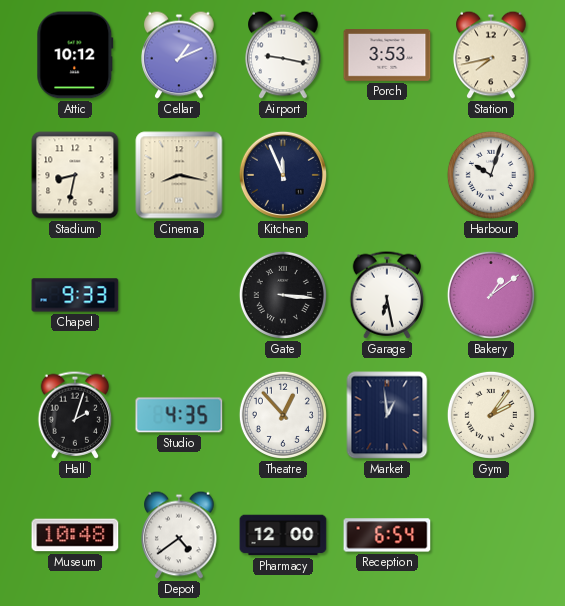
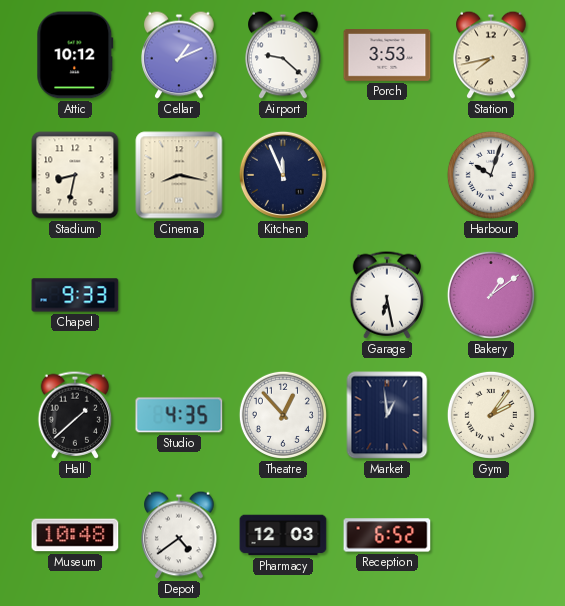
Airport: 9:17 -> 9:22 (283, 55)
Gate: 3:16 -> none (283, 295)
Hall: 2:03 -> 1:38 (75, 415)
Pharmacy: 12:00 -> 12:03 (283, 535)
Reception: 6:54 -> 6:52 (387, 535)
